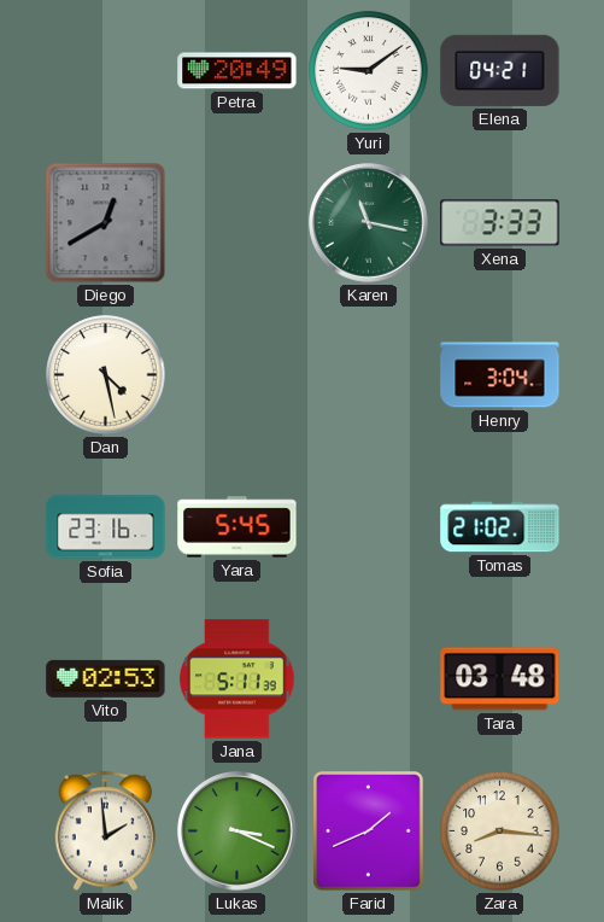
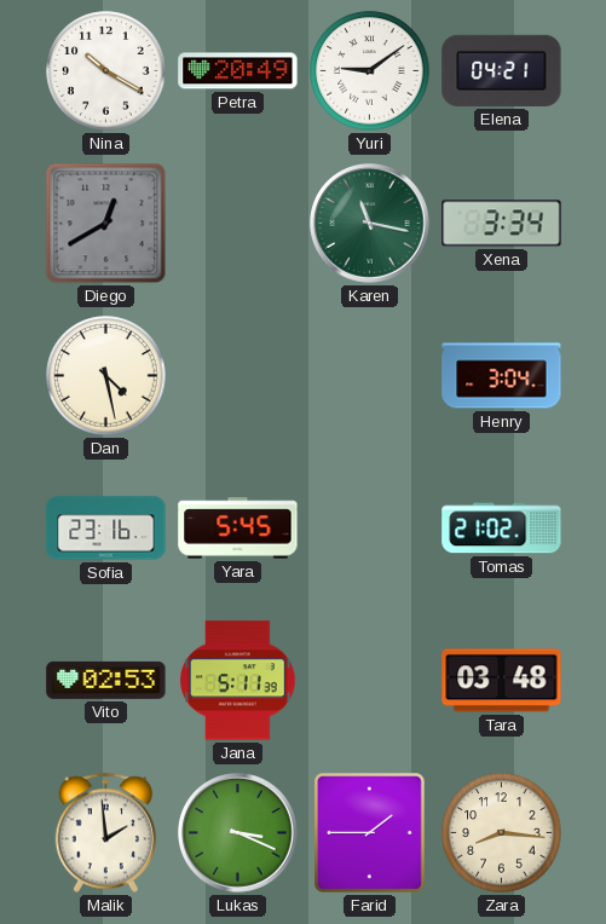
Nina: none -> 10:20 (106, 71)
Xena: 3:33 -> 3:34 (502, 224)
Farid: 1:41 -> 1:45 (370, 833)
